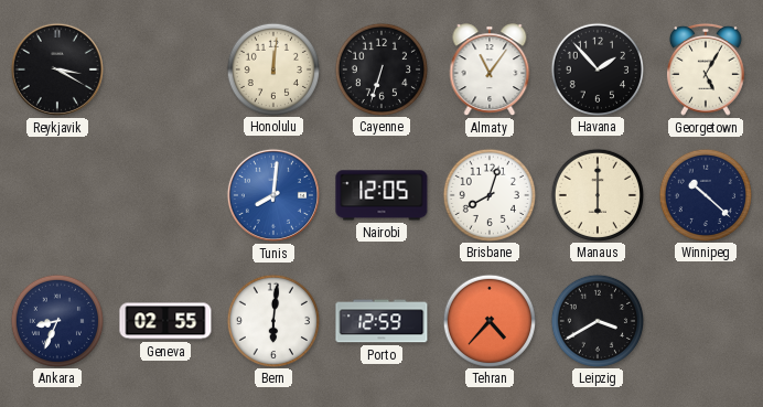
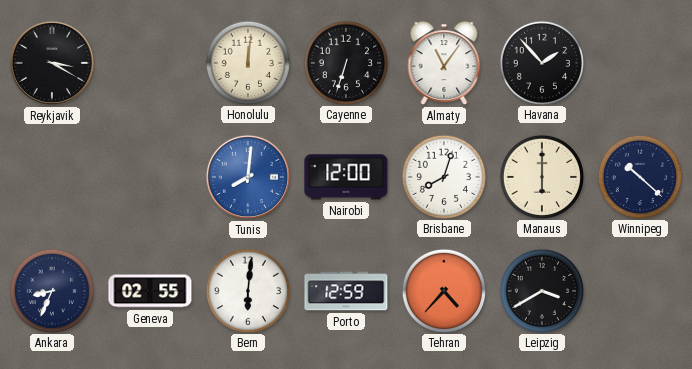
Georgetown: 5:05 -> none (706, 69)
Nairobi: 12:05 -> 12:00 (346, 177)
